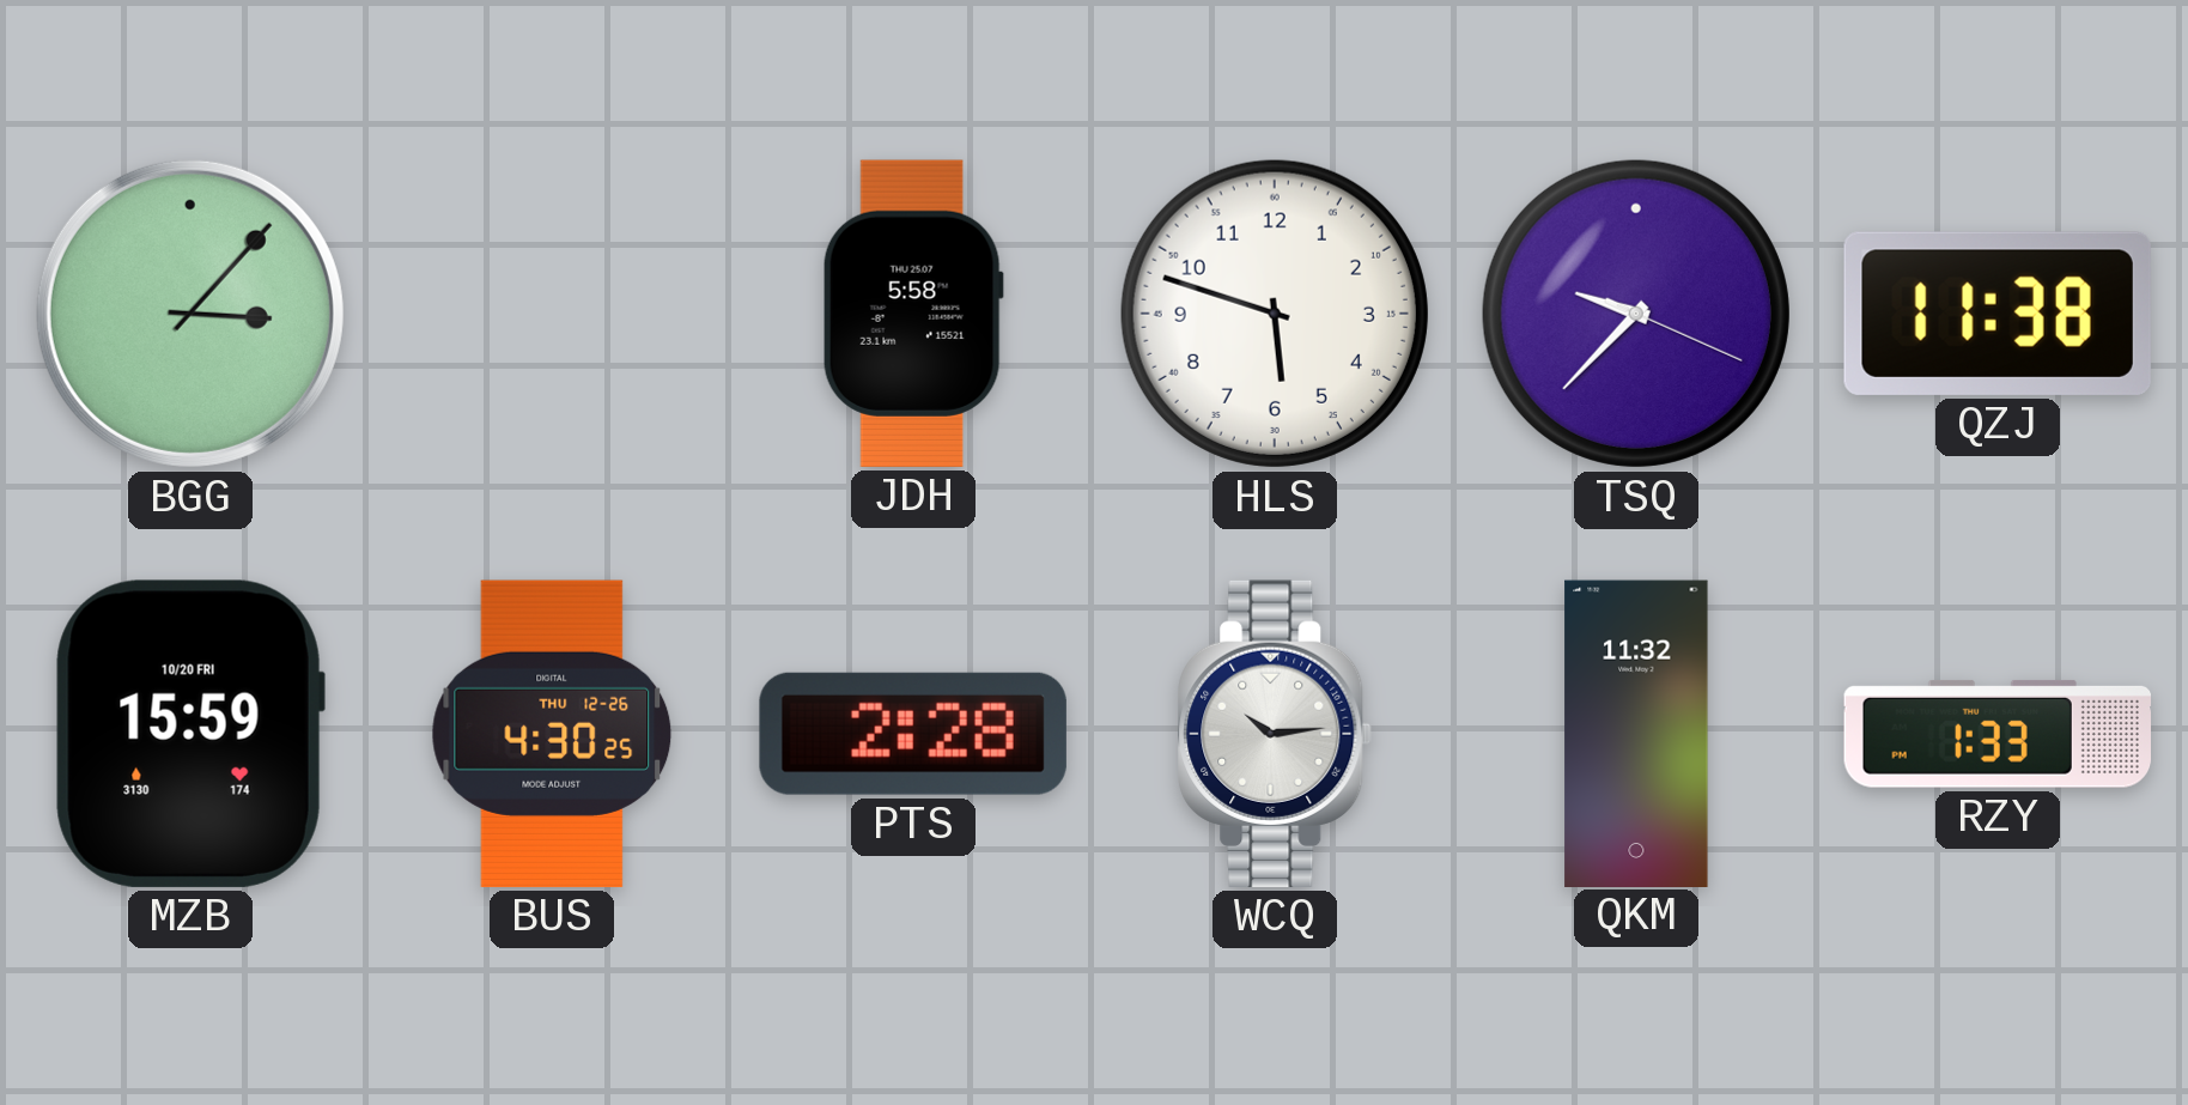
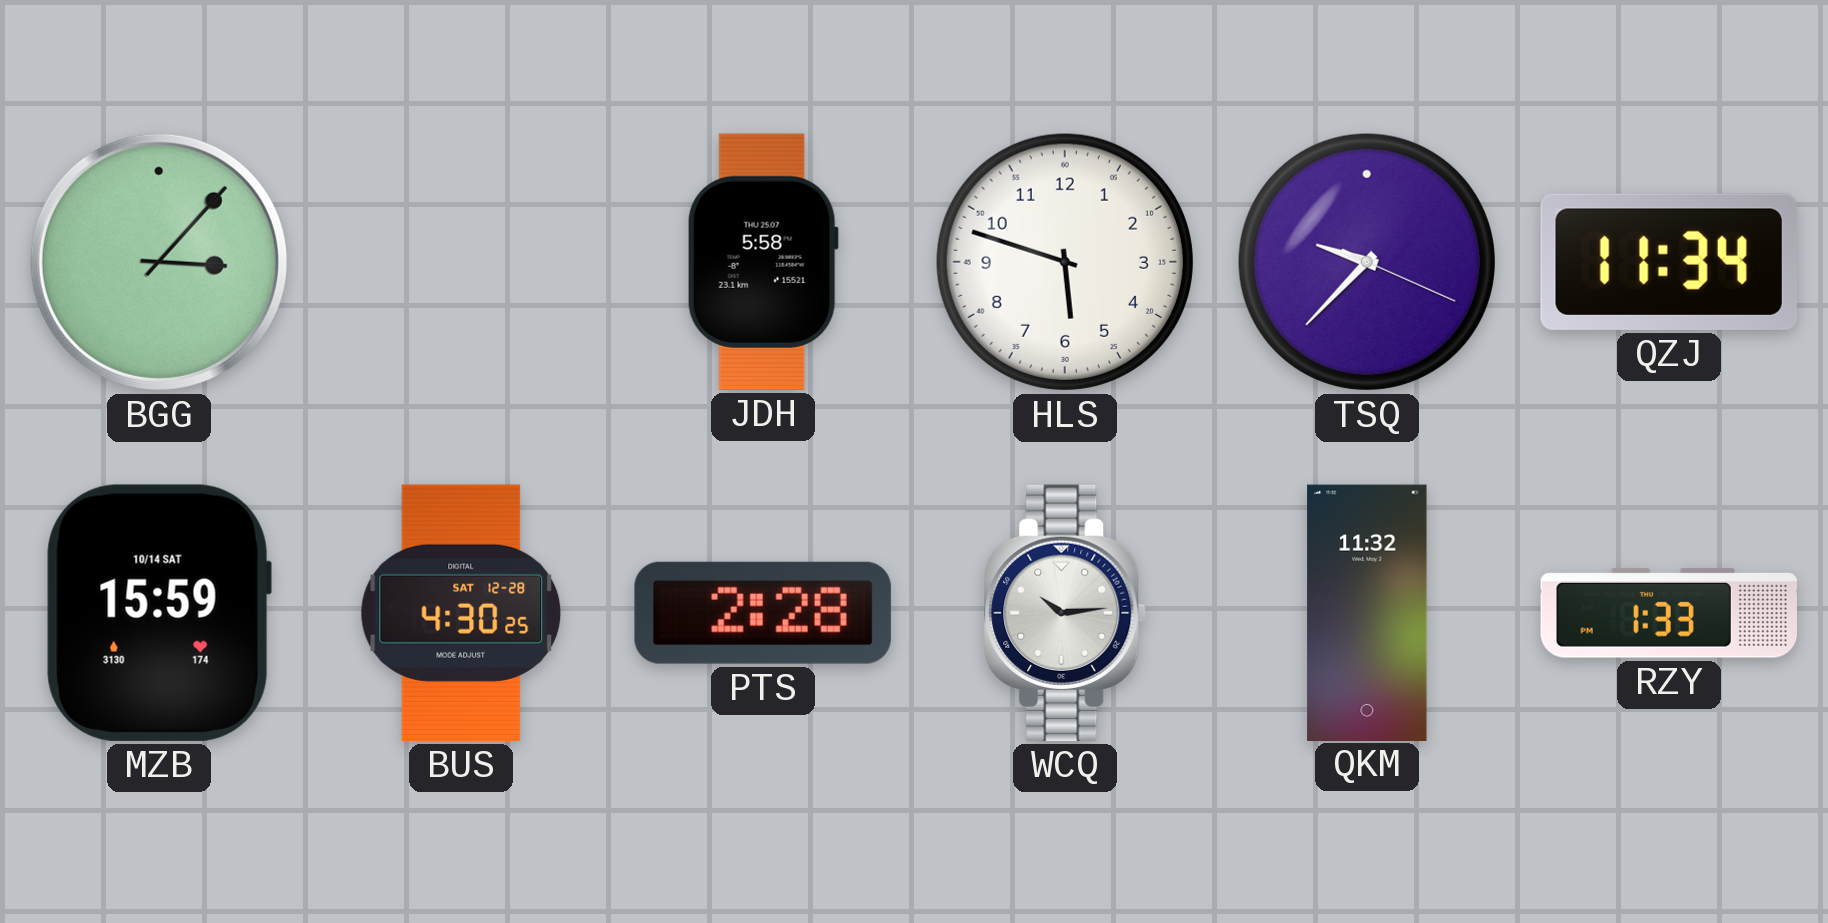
QZJ: 11:38 -> 11:34 (1669, 262)
MZB date: 10/20 FRI -> 10/14 SAT (159, 613)
BUS date: THU 12-26 -> SAT 12-28 (461, 613)
